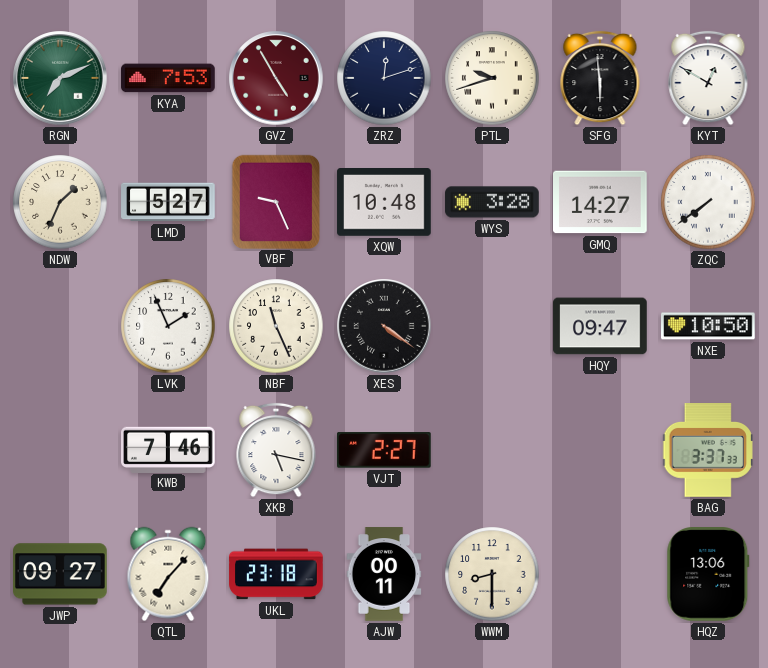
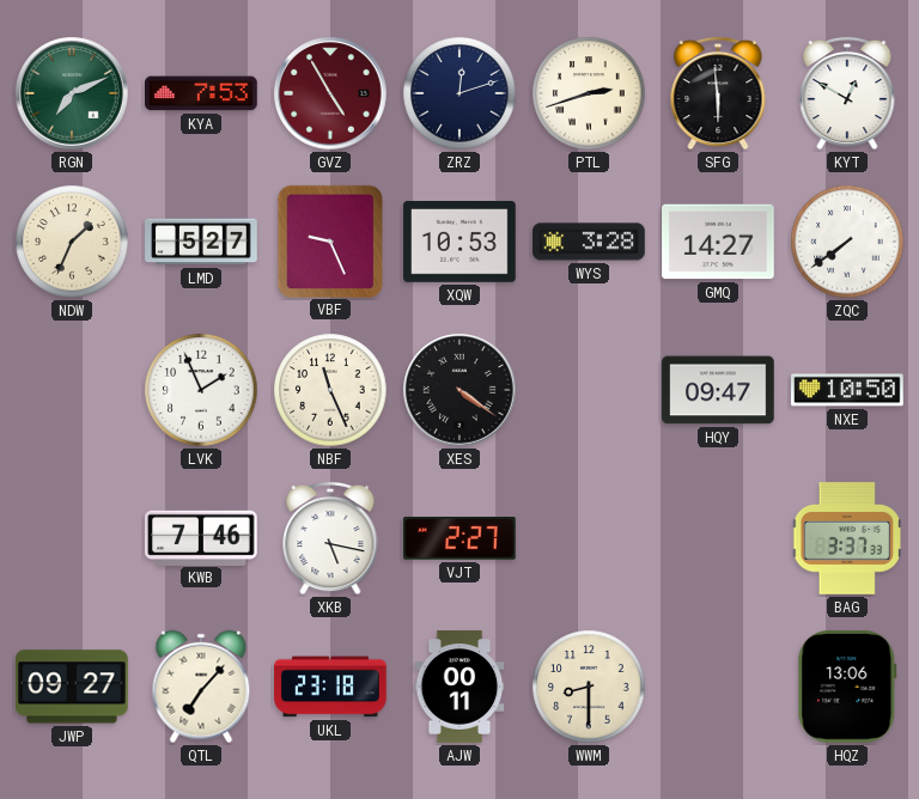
PTL: 9:42 -> 2:42 (589, 93)
XQW: 10:48 -> 10:53 (459, 243)
